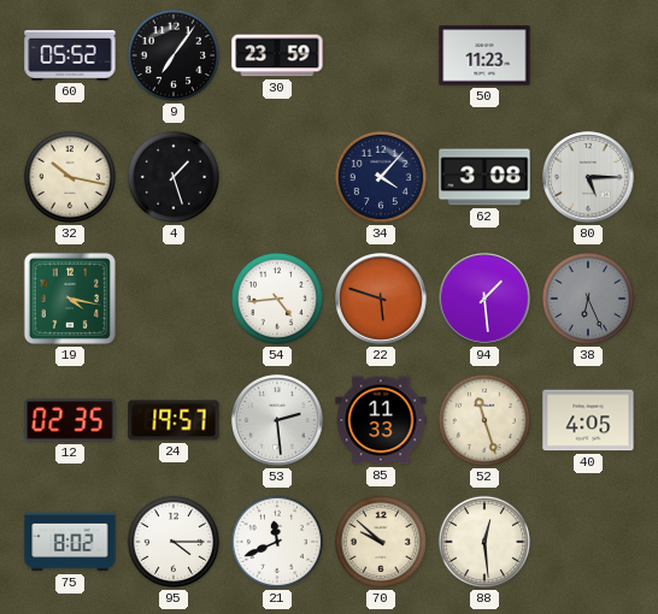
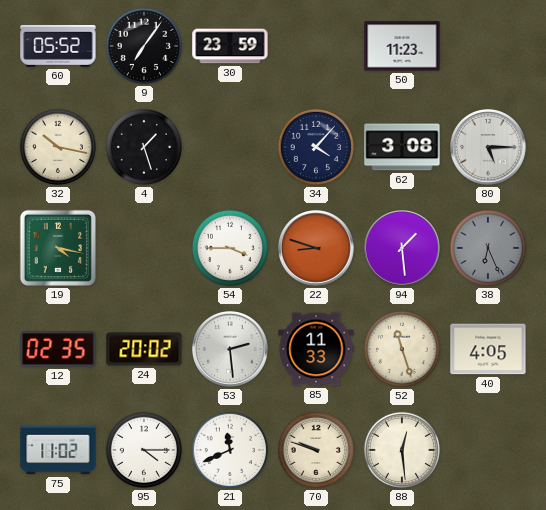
54: 4:44 -> 3:45 (230, 248)
22: 5:48 -> 8:48 (317, 249)
24: 19:57 -> 20:02 (144, 349)
75: 8:02 -> 11:02 (58, 450)
70: 9:52 -> 9:48 (316, 450)
